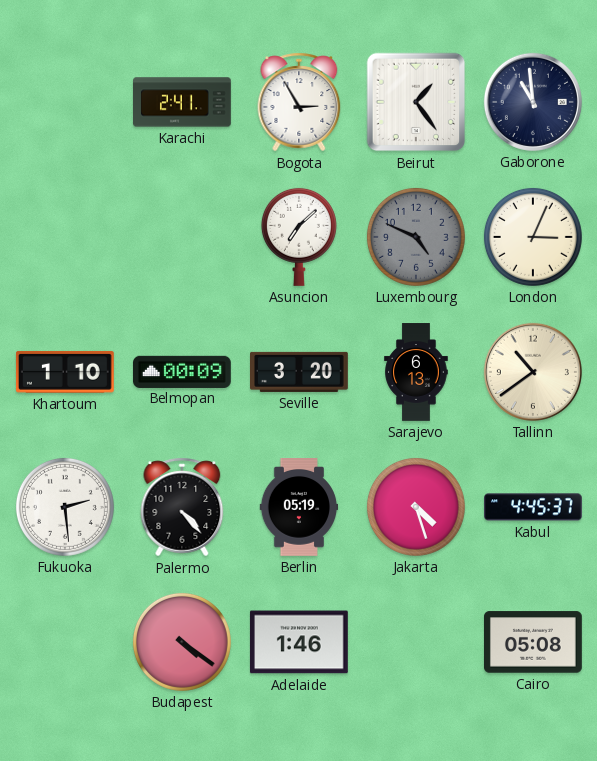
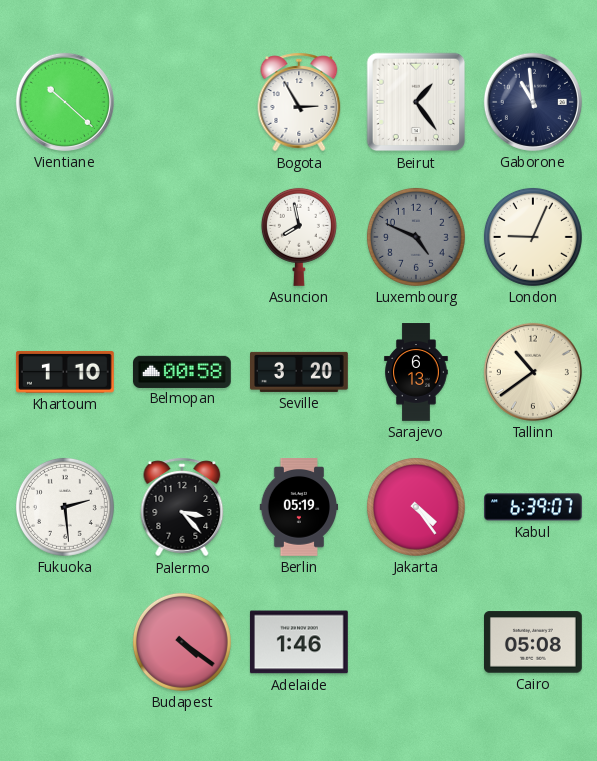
Vientiane: none -> 10:22 (65, 102)
Karachi: 2:41 -> none (183, 102)
Asuncion: 7:08 -> 7:58 (299, 237)
London: 3:04 -> 9:04 (533, 237)
Belmopan: 00:09 -> 00:58 (183, 371)
Palermo: 4:23 -> 3:23 (182, 507)
Jakarta: 4:27 -> 4:24 (416, 507)
Kabul: 4:45 -> 6:39 (534, 507)
